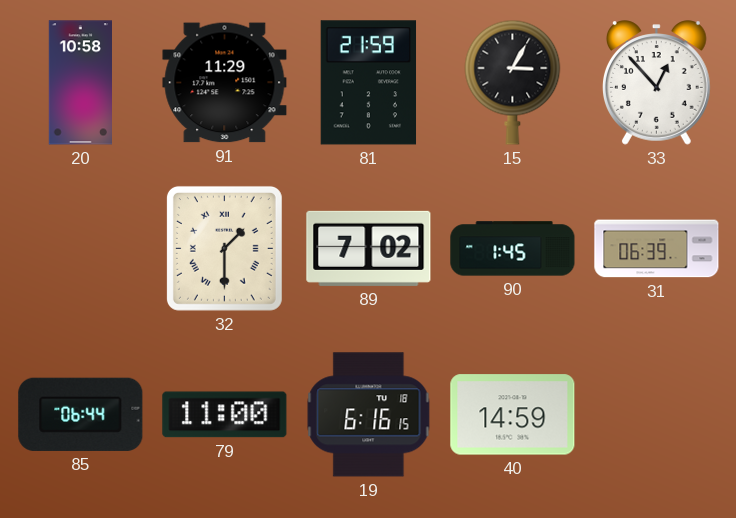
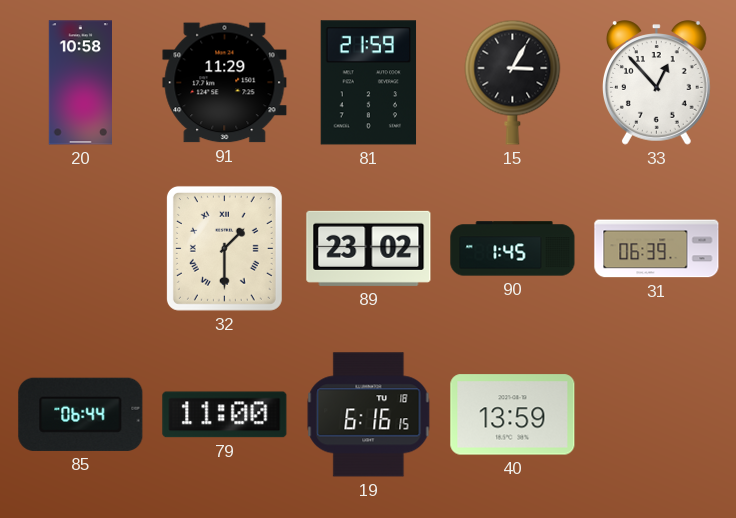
89: 7:02 -> 23:02 (369, 248)
40: 14:59 -> 13:59 (513, 415)
